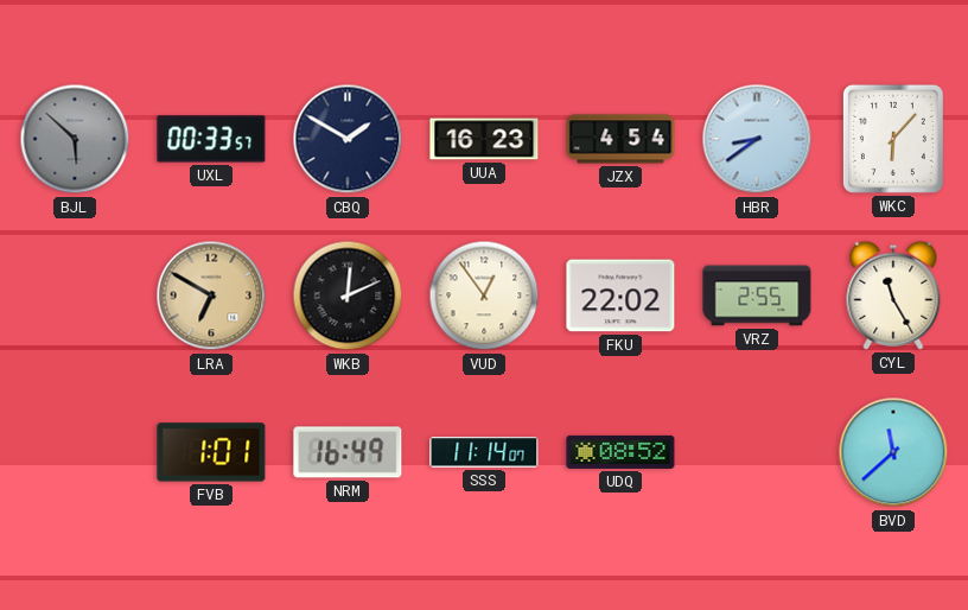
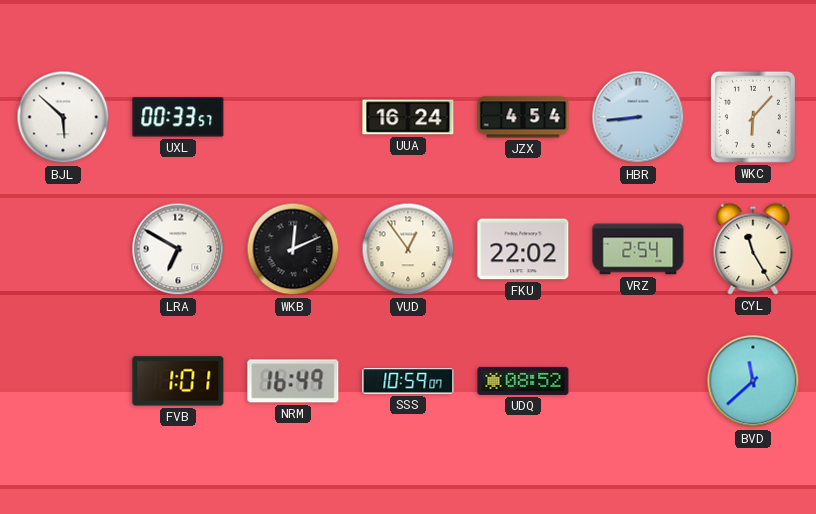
BJL dial: grey -> white (63, 117)
CBQ: 1:50 -> none (348, 139)
UUA: 16:23 -> 16:24 (408, 117)
HBR: 8:39 -> 8:44 (638, 117)
LRA dial: champagne -> white (178, 249)
VRZ: 2:55 -> 2:54 (638, 249)
SSS: 11:14 -> 10:59 (408, 381)
